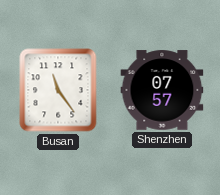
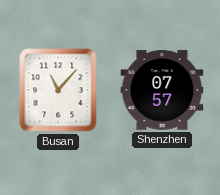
Busan: 11:24 -> 11:07 (58, 90)
